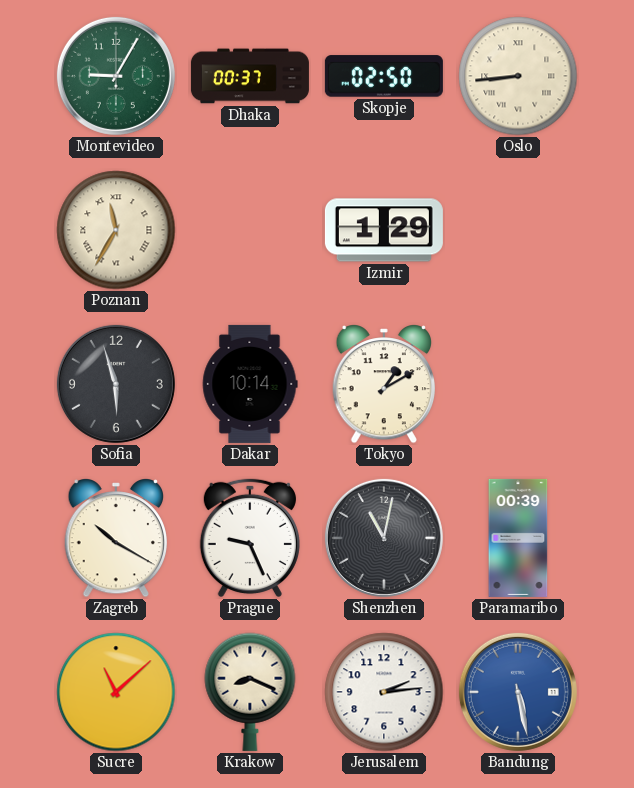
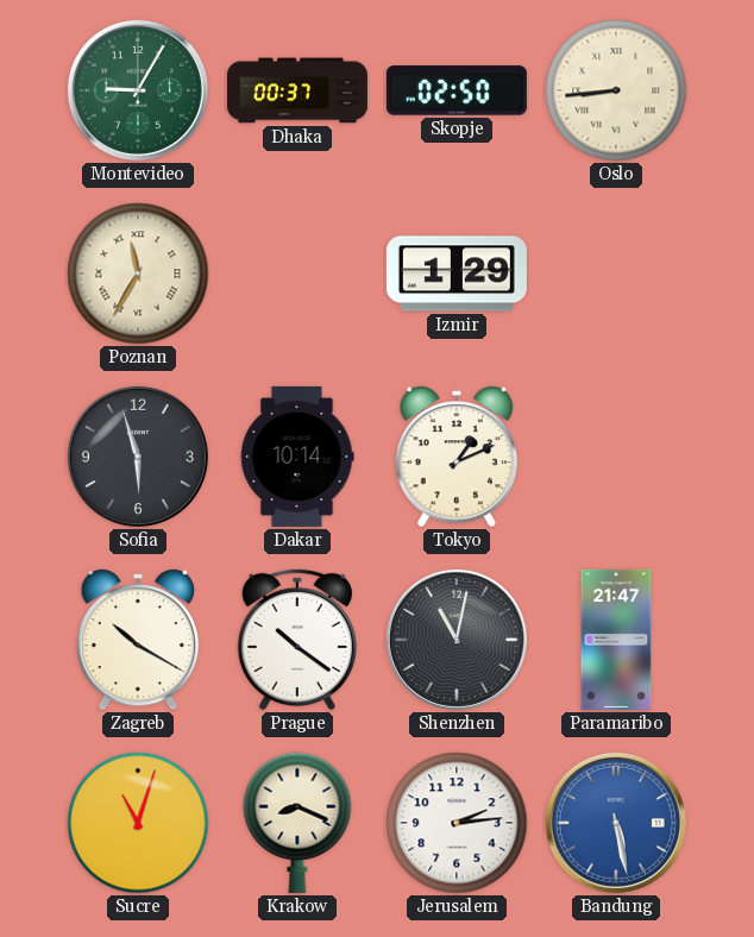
Tokyo: 1:10 -> 1:11 (457, 458)
Prague: 9:26 -> 10:21 (297, 640)
Paramaribo: 00:39 -> 21:47 (616, 640)
Sucre: 11:08 -> 11:03 (138, 823)
